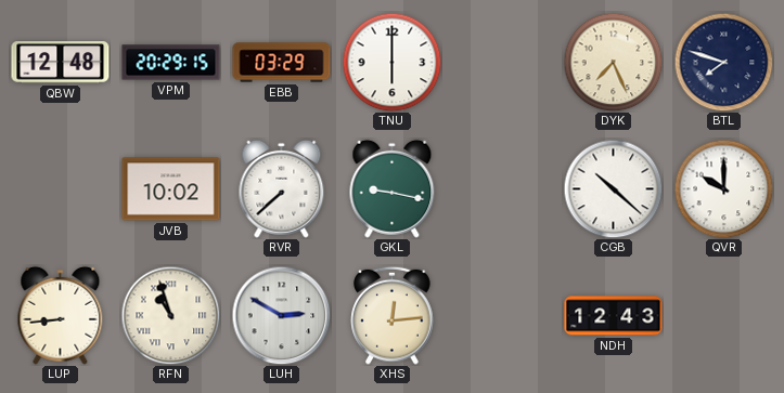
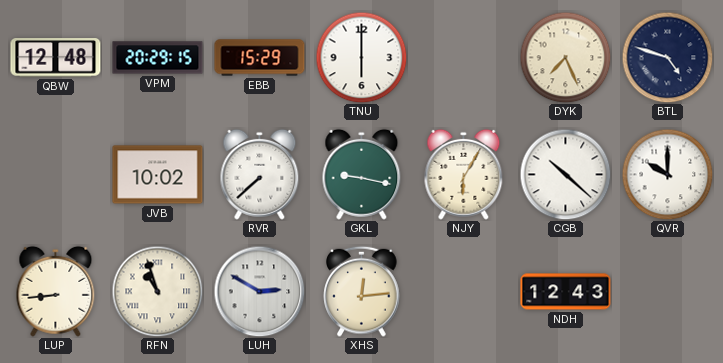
EBB: 03:29 -> 15:29 (260, 58)
BTL: 7:48 -> 4:48 (667, 57)
NJY: none -> 6:05 (464, 174)
